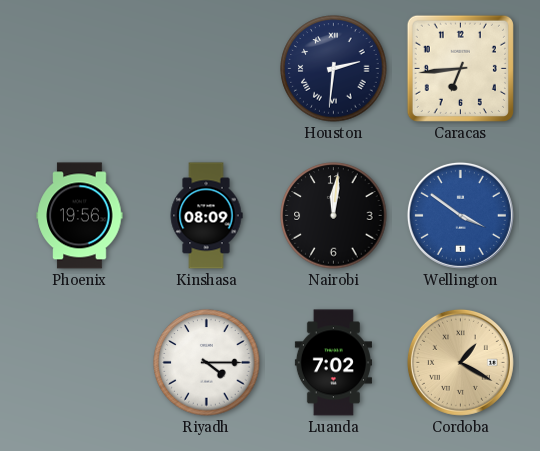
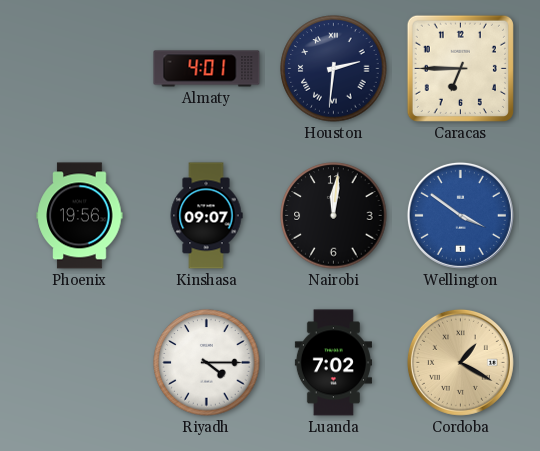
Almaty: none -> 4:01 (207, 69)
Caracas: 6:44 -> 6:45 (460, 68)
Kinshasa: 08:09 -> 09:07 (206, 216)
